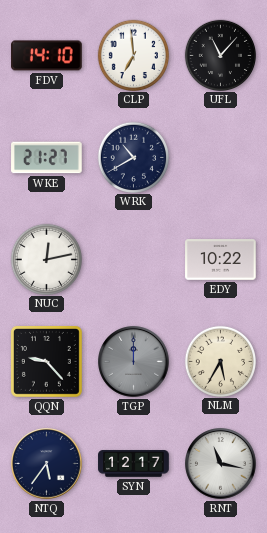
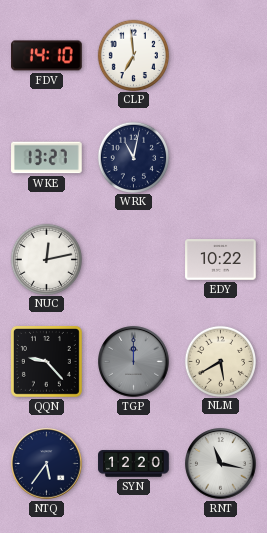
UFL: 11:07 -> none (220, 55)
WKE: 21:27 -> 13:27 (47, 158)
WRK: 10:40 -> 11:02 (133, 157)
NLM: 5:35 -> 5:40 (220, 361)
SYN: 12:17 -> 12:20 (134, 464)
